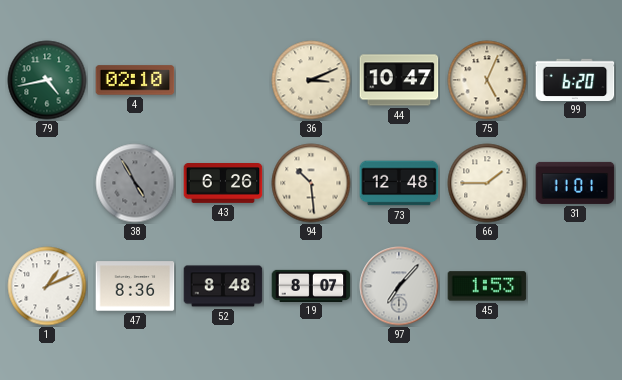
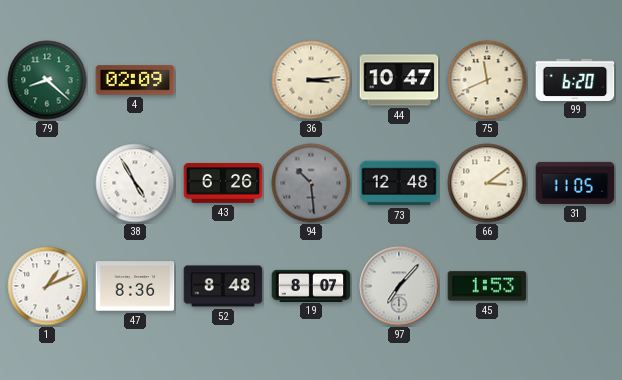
79: 4:43 -> 8:22 (47, 80)
4: 02:10 -> 02:09 (135, 80)
36: 3:11 -> 3:14 (311, 80)
75: 5:04 -> 11:41 (487, 80)
38 dial: grey -> white (135, 183)
94 dial: cream -> grey (311, 183)
66: 1:45 -> 3:09 (487, 183)
31: 11:01 -> 11:05 (575, 183)
